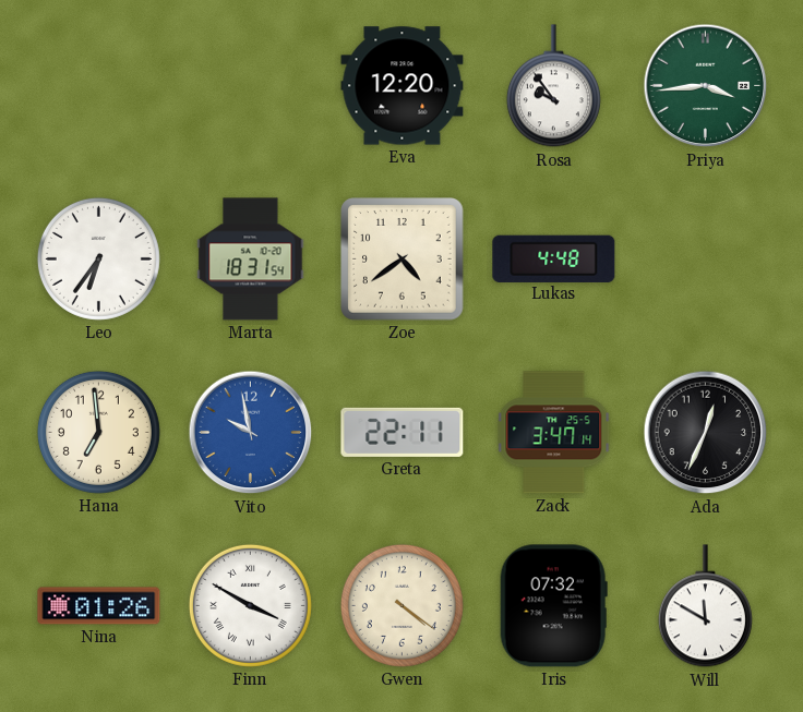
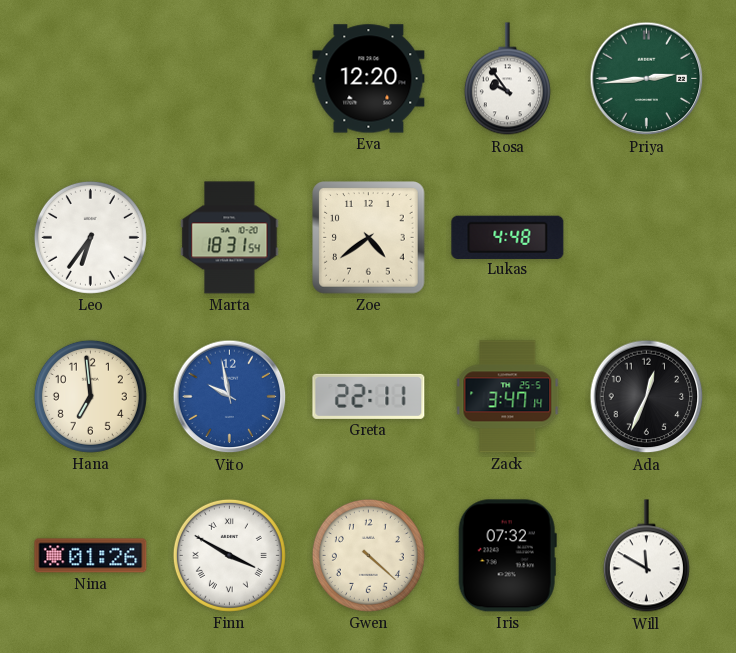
Priya: 3:44 -> 2:44 (647, 79)
Gwen: 4:21 -> 4:22 (368, 555)
